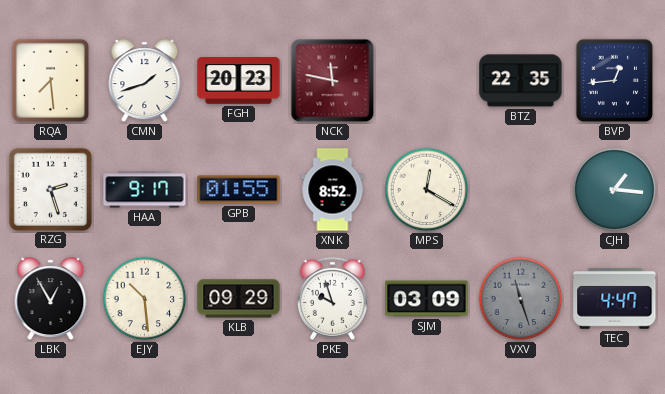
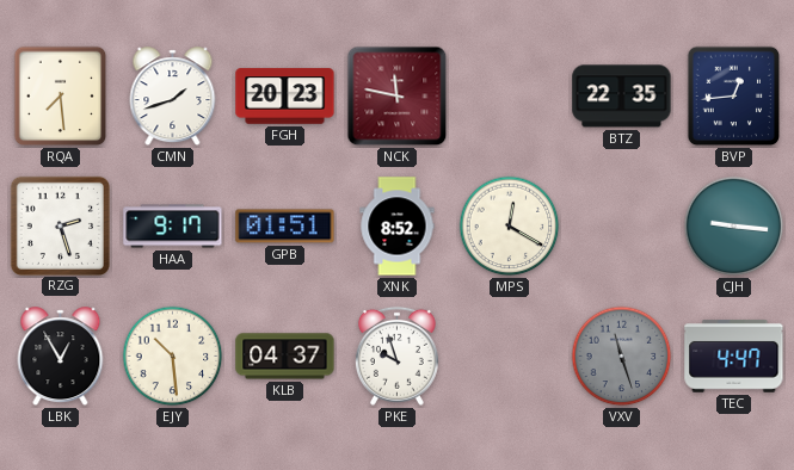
GPB: 01:55 -> 01:51 (285, 227)
CJH: 1:16 -> 9:16 (734, 227)
KLB: 09:29 -> 04:37 (285, 357)
SJM: 03:09 -> none (427, 299)
